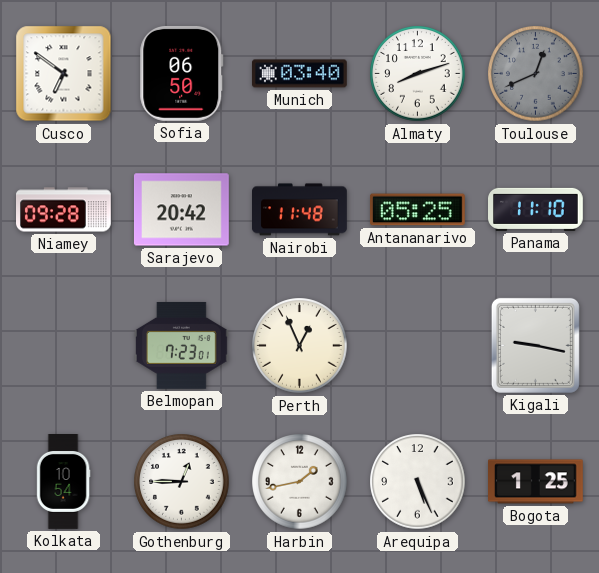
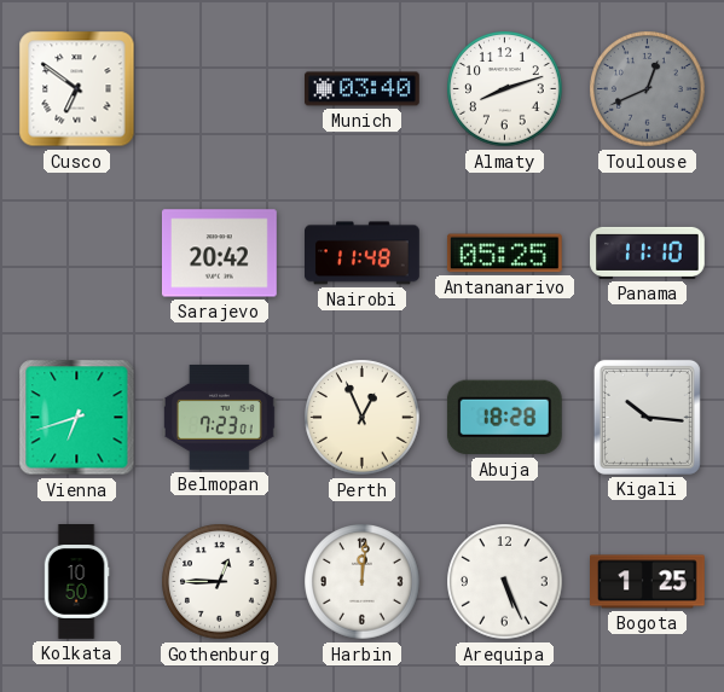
Sofia: 06:50 -> none (182, 73)
Niamey: 09:28 -> none (64, 210)
Vienna: none -> 6:42 (77, 418)
Abuja: none -> 18:28 (504, 418)
Kigali: 9:17 -> 10:16 (647, 417)
Kolkata: 10:54 -> 10:50 (76, 582)
Harbin: 1:43 -> 12:01 (363, 582)
